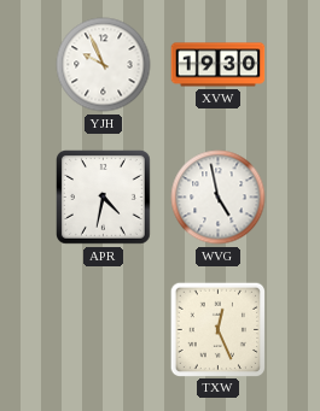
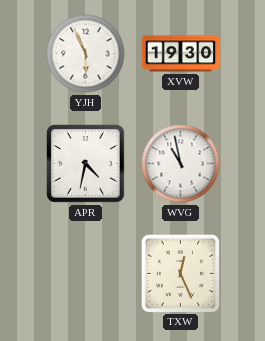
YJH: 9:56 -> 5:56 (86, 54)
WVG: 4:58 -> 10:58 (181, 164)
